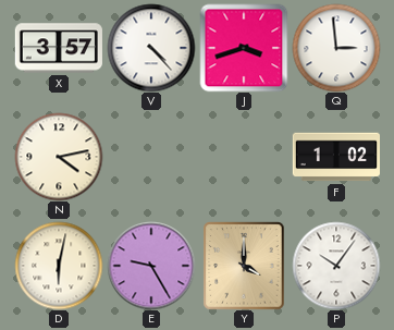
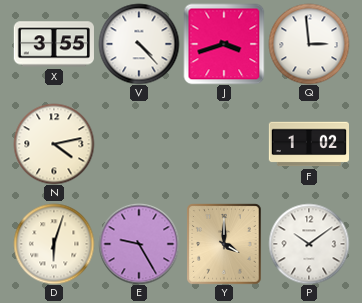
X: 3:57 -> 3:55 (54, 44)
D: 6:02 -> 6:03 (54, 244)
P: 10:06 -> 10:09 (309, 244)
